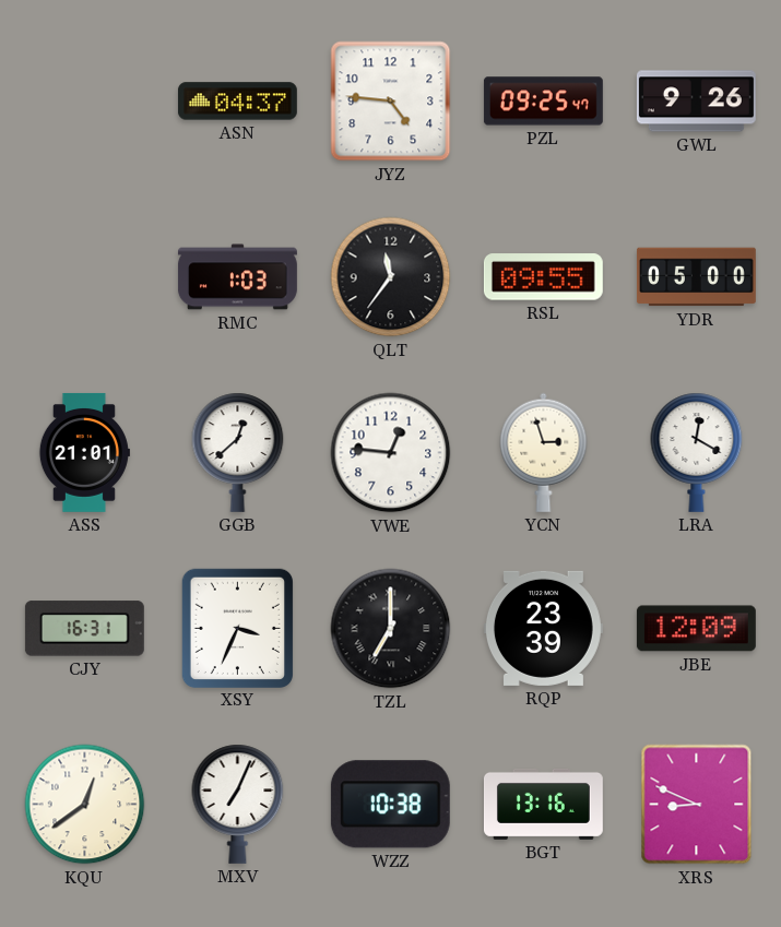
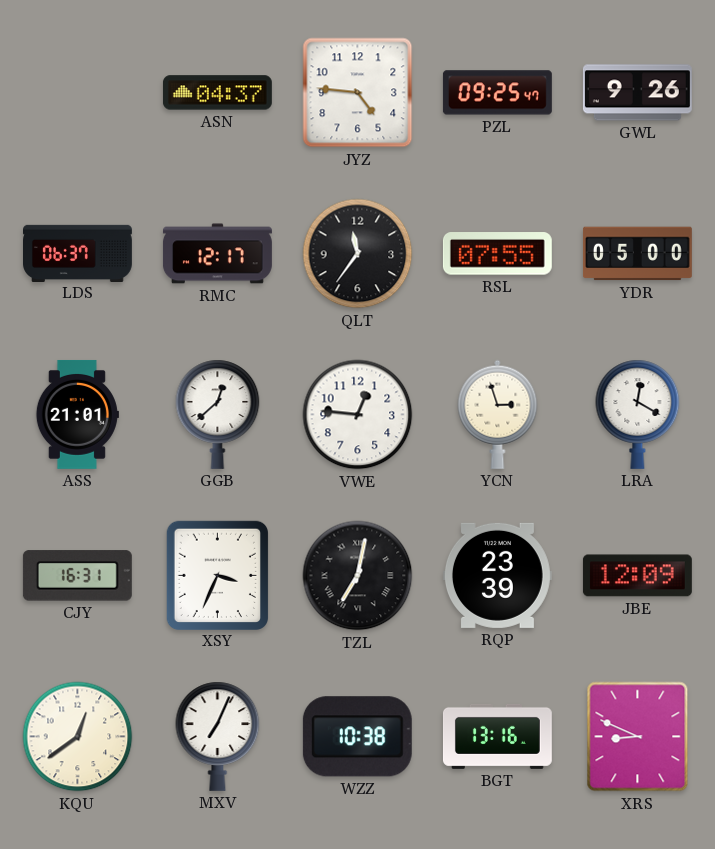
LDS: none -> 06:37 (78, 253)
RMC: 1:03 -> 12:17 (217, 254)
RSL: 09:55 -> 07:55 (497, 254)
TZL: 7:00 -> 7:02 (358, 576)
